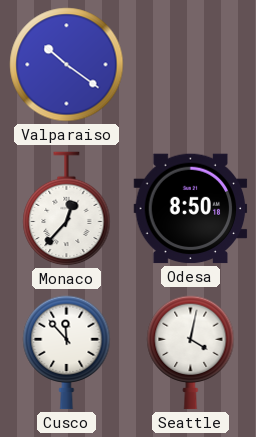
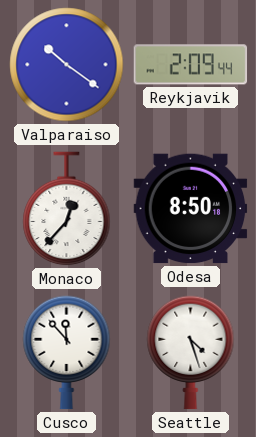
Reykjavik: none -> 2:09 (191, 65)
Seattle: 4:02 -> 4:27 (191, 353)
